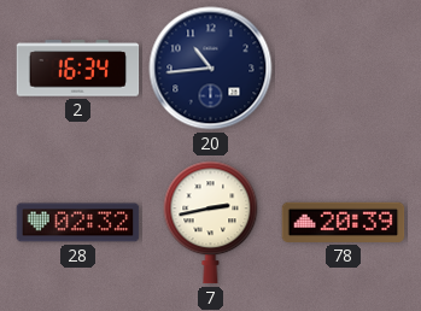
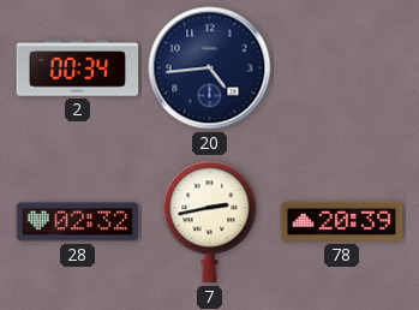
2: 16:34 -> 00:34 (78, 68)
20: 10:44 -> 4:44 (210, 68)
